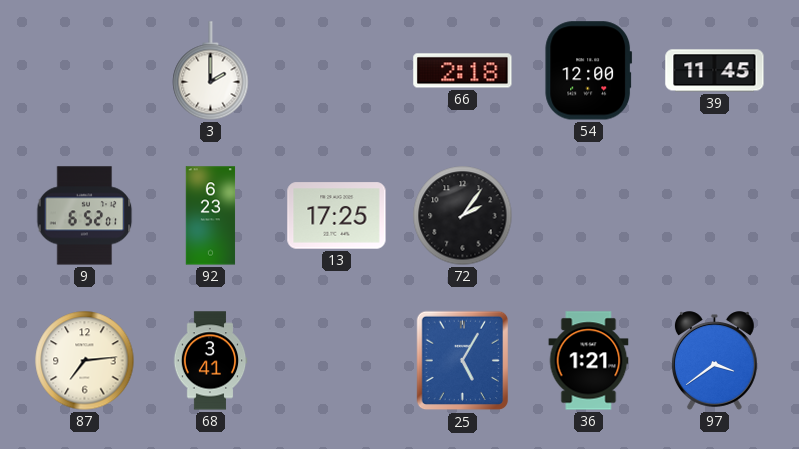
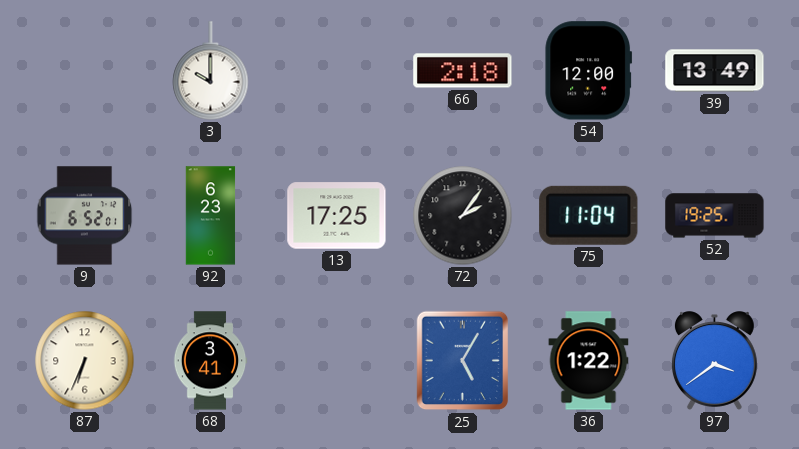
3: 2:00 -> 10:00 (211, 71)
39: 11:45 -> 13:49 (715, 71)
75: none -> 11:04 (589, 215)
52: none -> 19:25 (715, 216)
87: 7:14 -> 6:34 (85, 361)
36: 1:21 -> 1:22 (589, 361)
